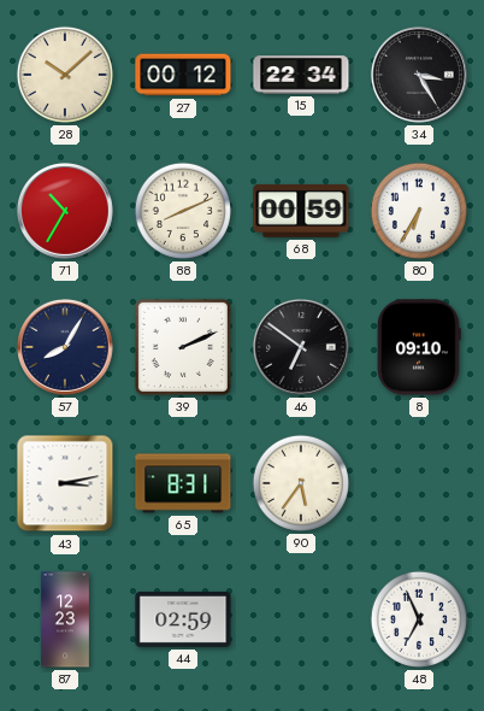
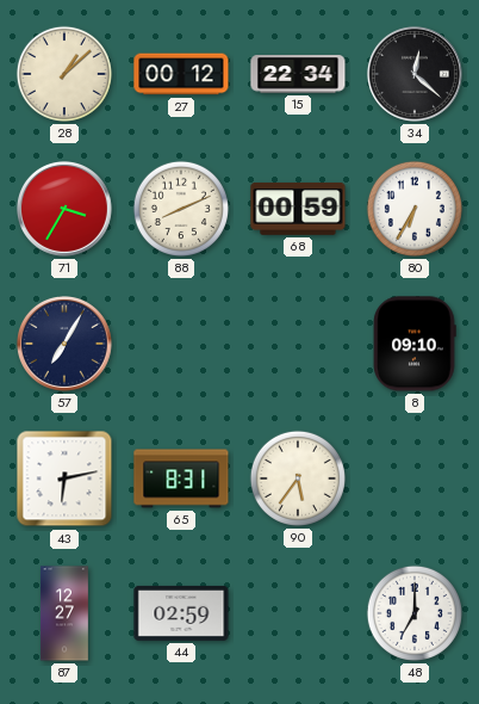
28: 10:08 -> 1:08 (64, 74)
34: 3:25 -> 12:22 (415, 74)
71: 10:35 -> 3:35 (64, 209)
57: 8:05 -> 7:05 (64, 344)
39: 2:11 -> none (183, 347)
46: 6:51 -> none (301, 347)
43: 3:13 -> 6:13 (64, 478)
87: 12:23 -> 12:27 (64, 613)
48: 6:56 -> 7:00 (415, 613)
